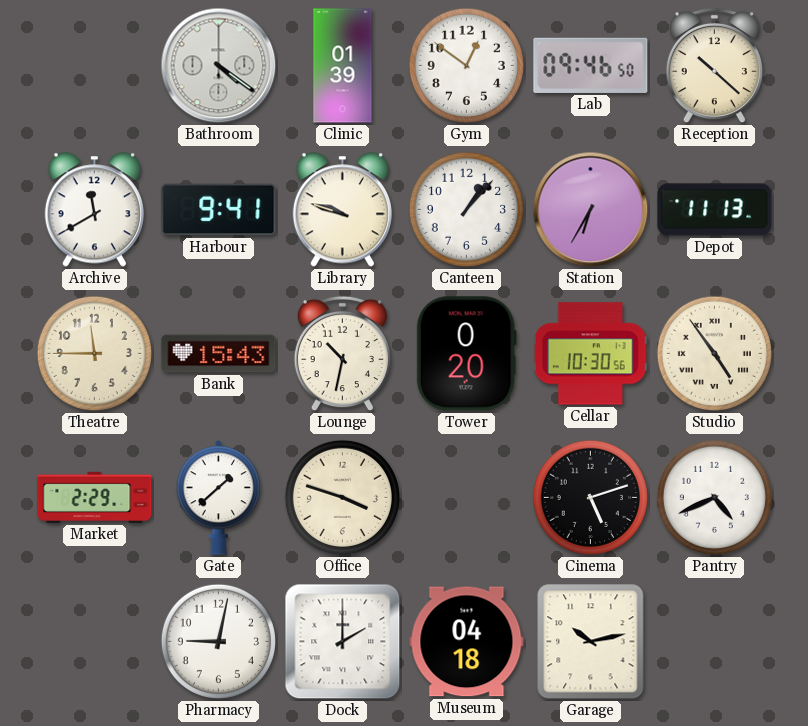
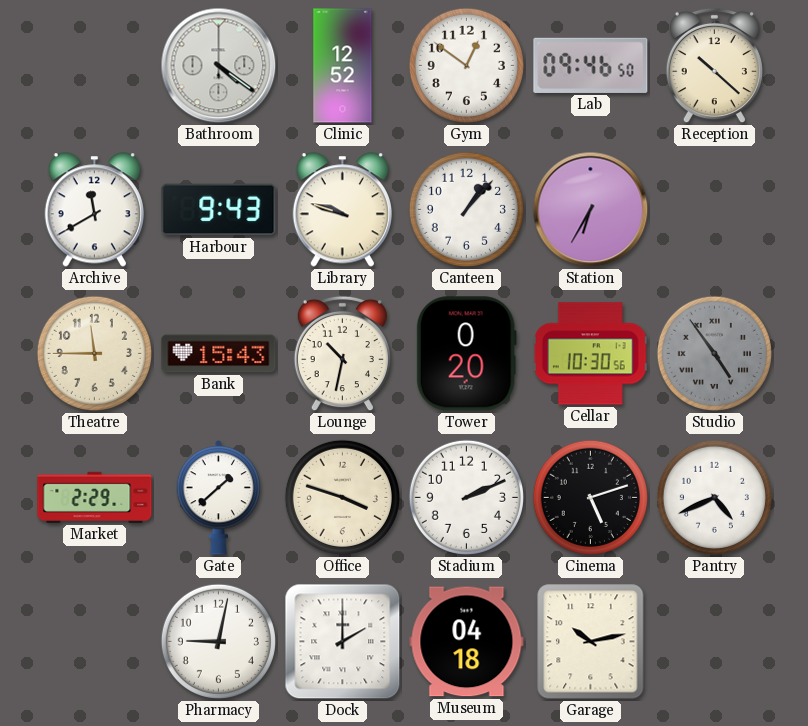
Clinic: 01:39 -> 12:52 (343, 66)
Harbour: 9:41 -> 9:43 (219, 210)
Depot: 11:13 -> none (715, 210)
Studio dial: cream -> grey (714, 353)
Stadium: none -> 2:11 (466, 497)
